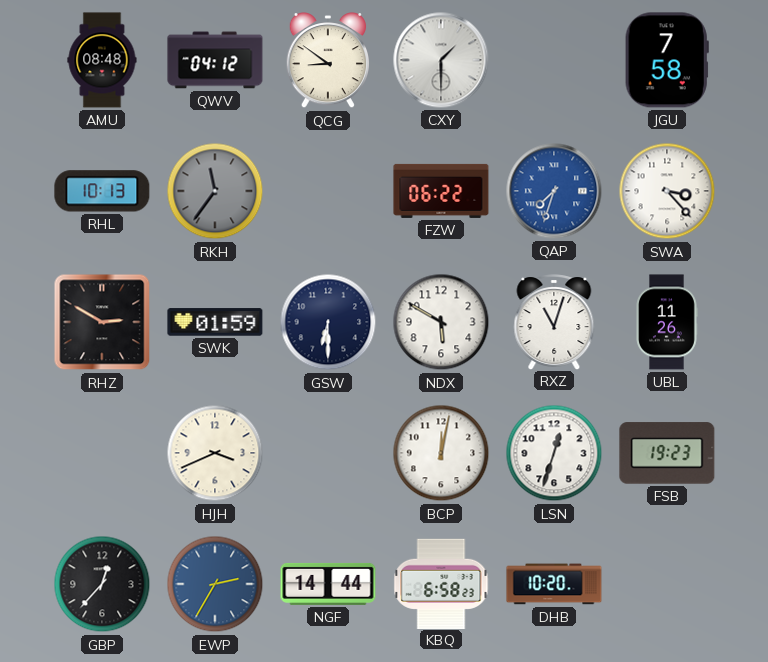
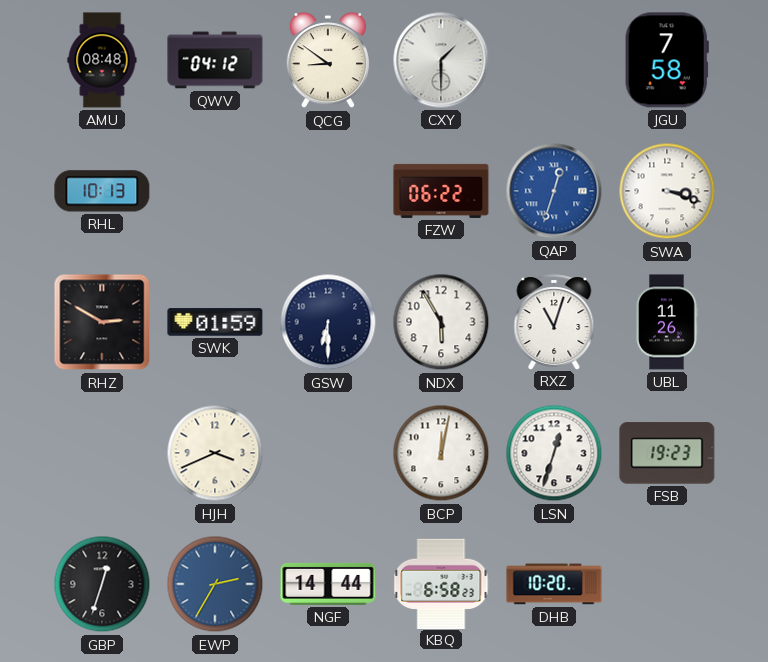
RKH: 11:36 -> none (215, 191)
QAP: 7:33 -> 12:33 (554, 191)
SWA: 3:23 -> 3:18 (667, 191)
NDX: 5:50 -> 5:55 (441, 322)
GBP: 12:37 -> 12:33 (102, 584)
